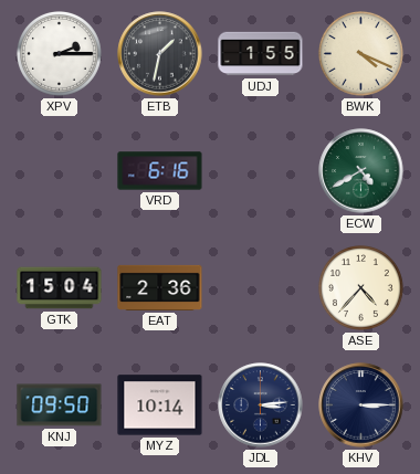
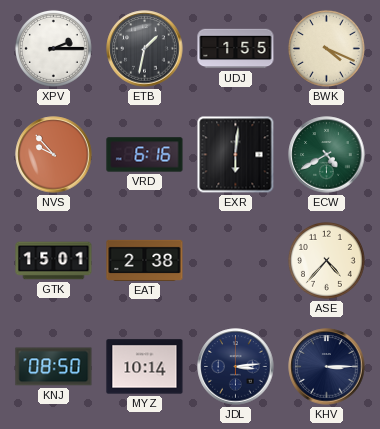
NVS: none -> 9:53 (54, 155)
EXR: none -> 6:01 (236, 155)
GTK: 15:04 -> 15:01 (54, 261)
EAT: 2:36 -> 2:38 (145, 260)
KNJ: 09:50 -> 08:50 (54, 367)
